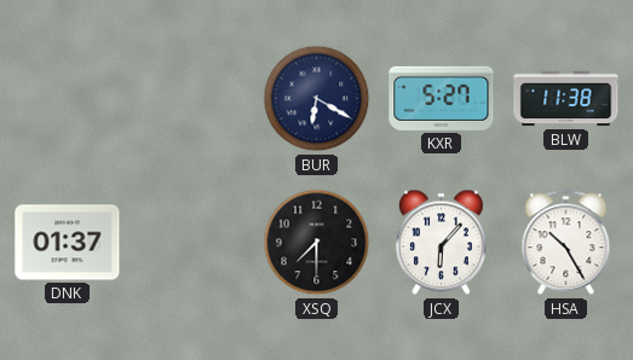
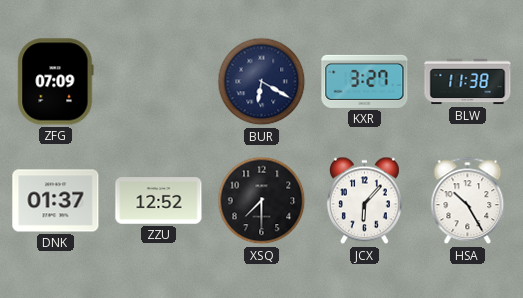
ZFG: none -> 07:09 (56, 82)
KXR: 5:27 -> 3:27 (365, 81)
ZZU: none -> 12:52 (159, 201)
